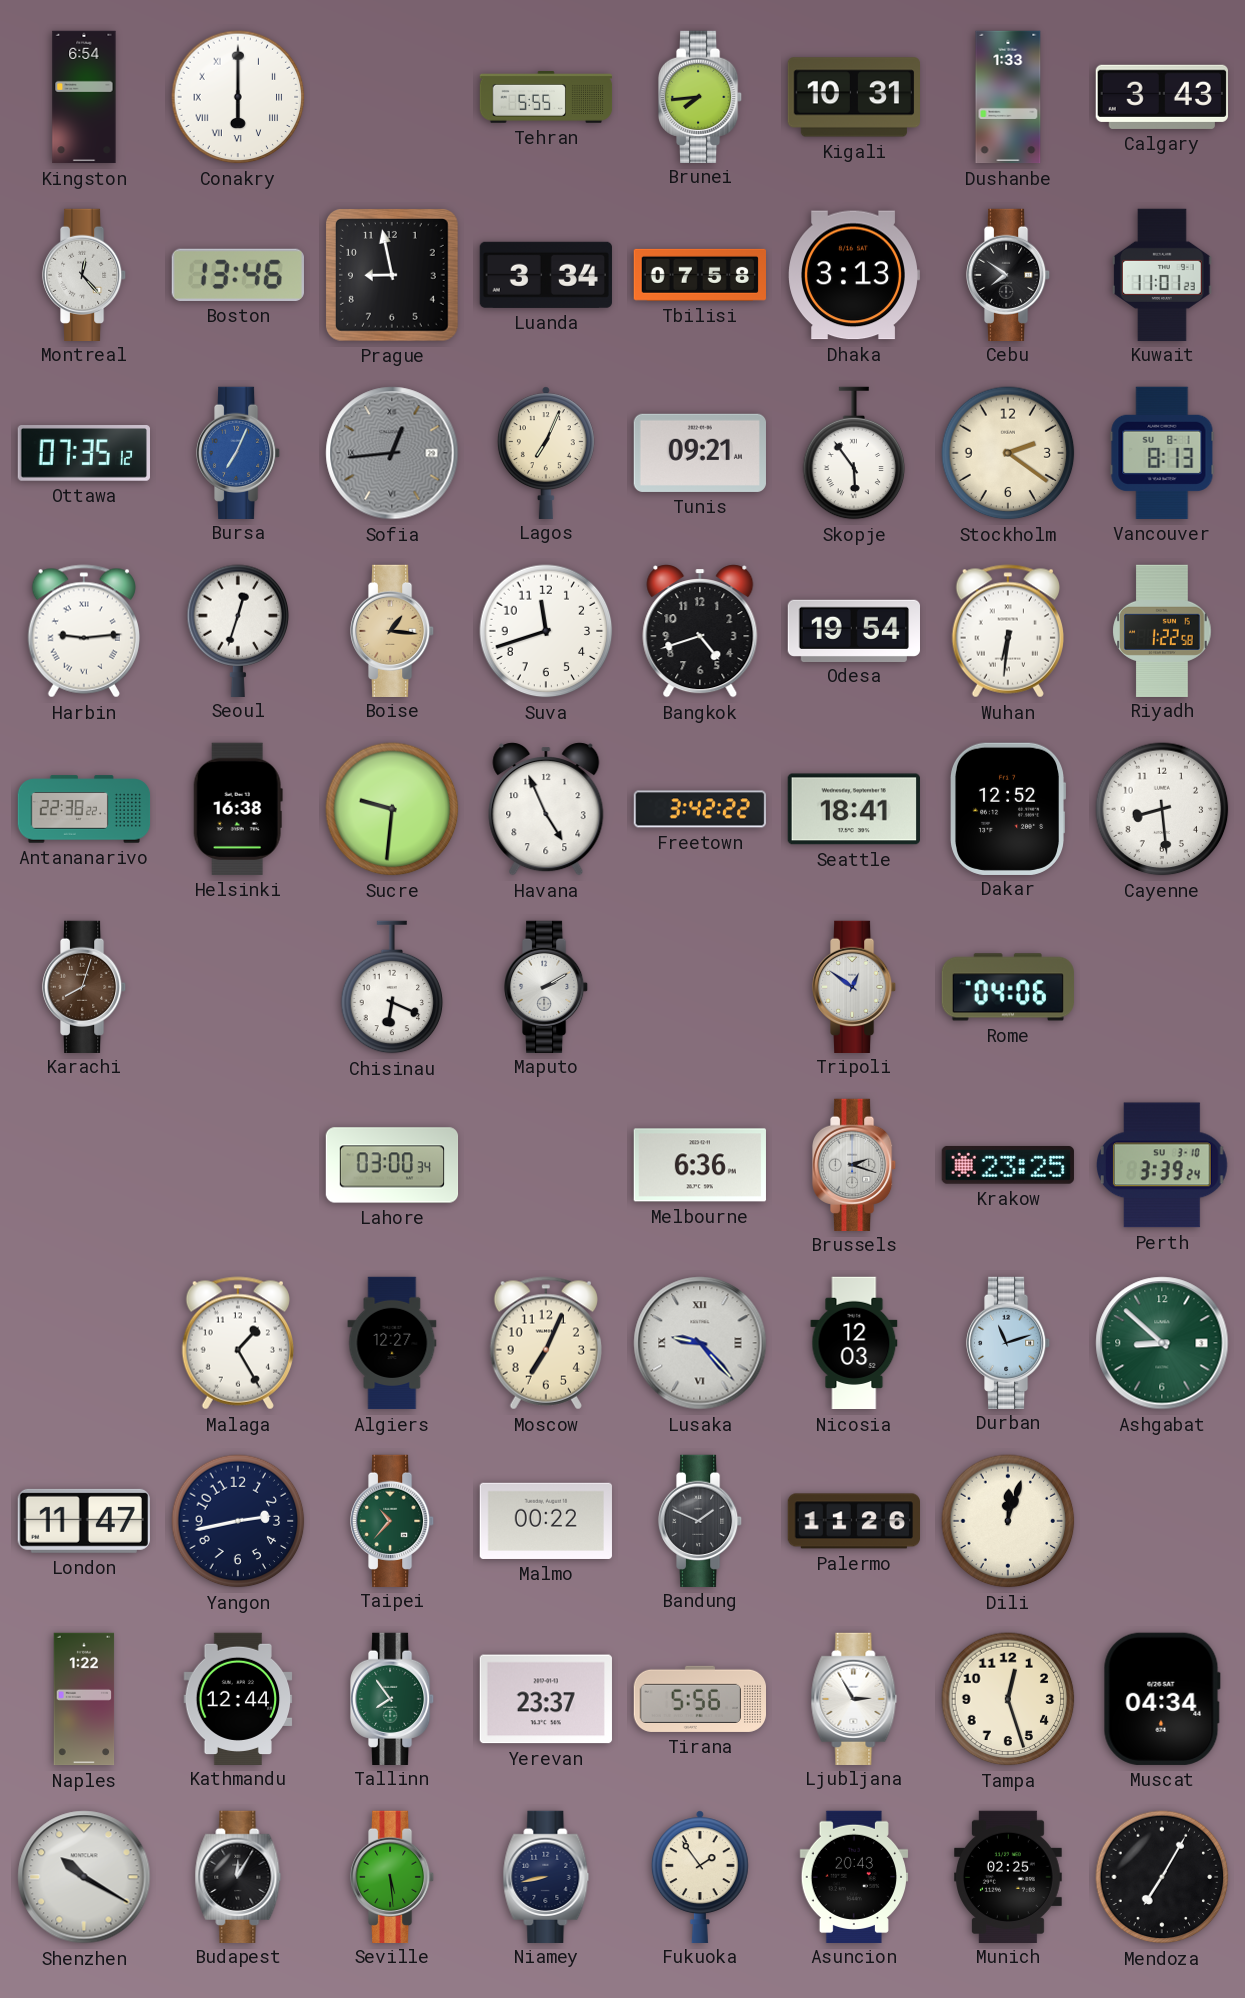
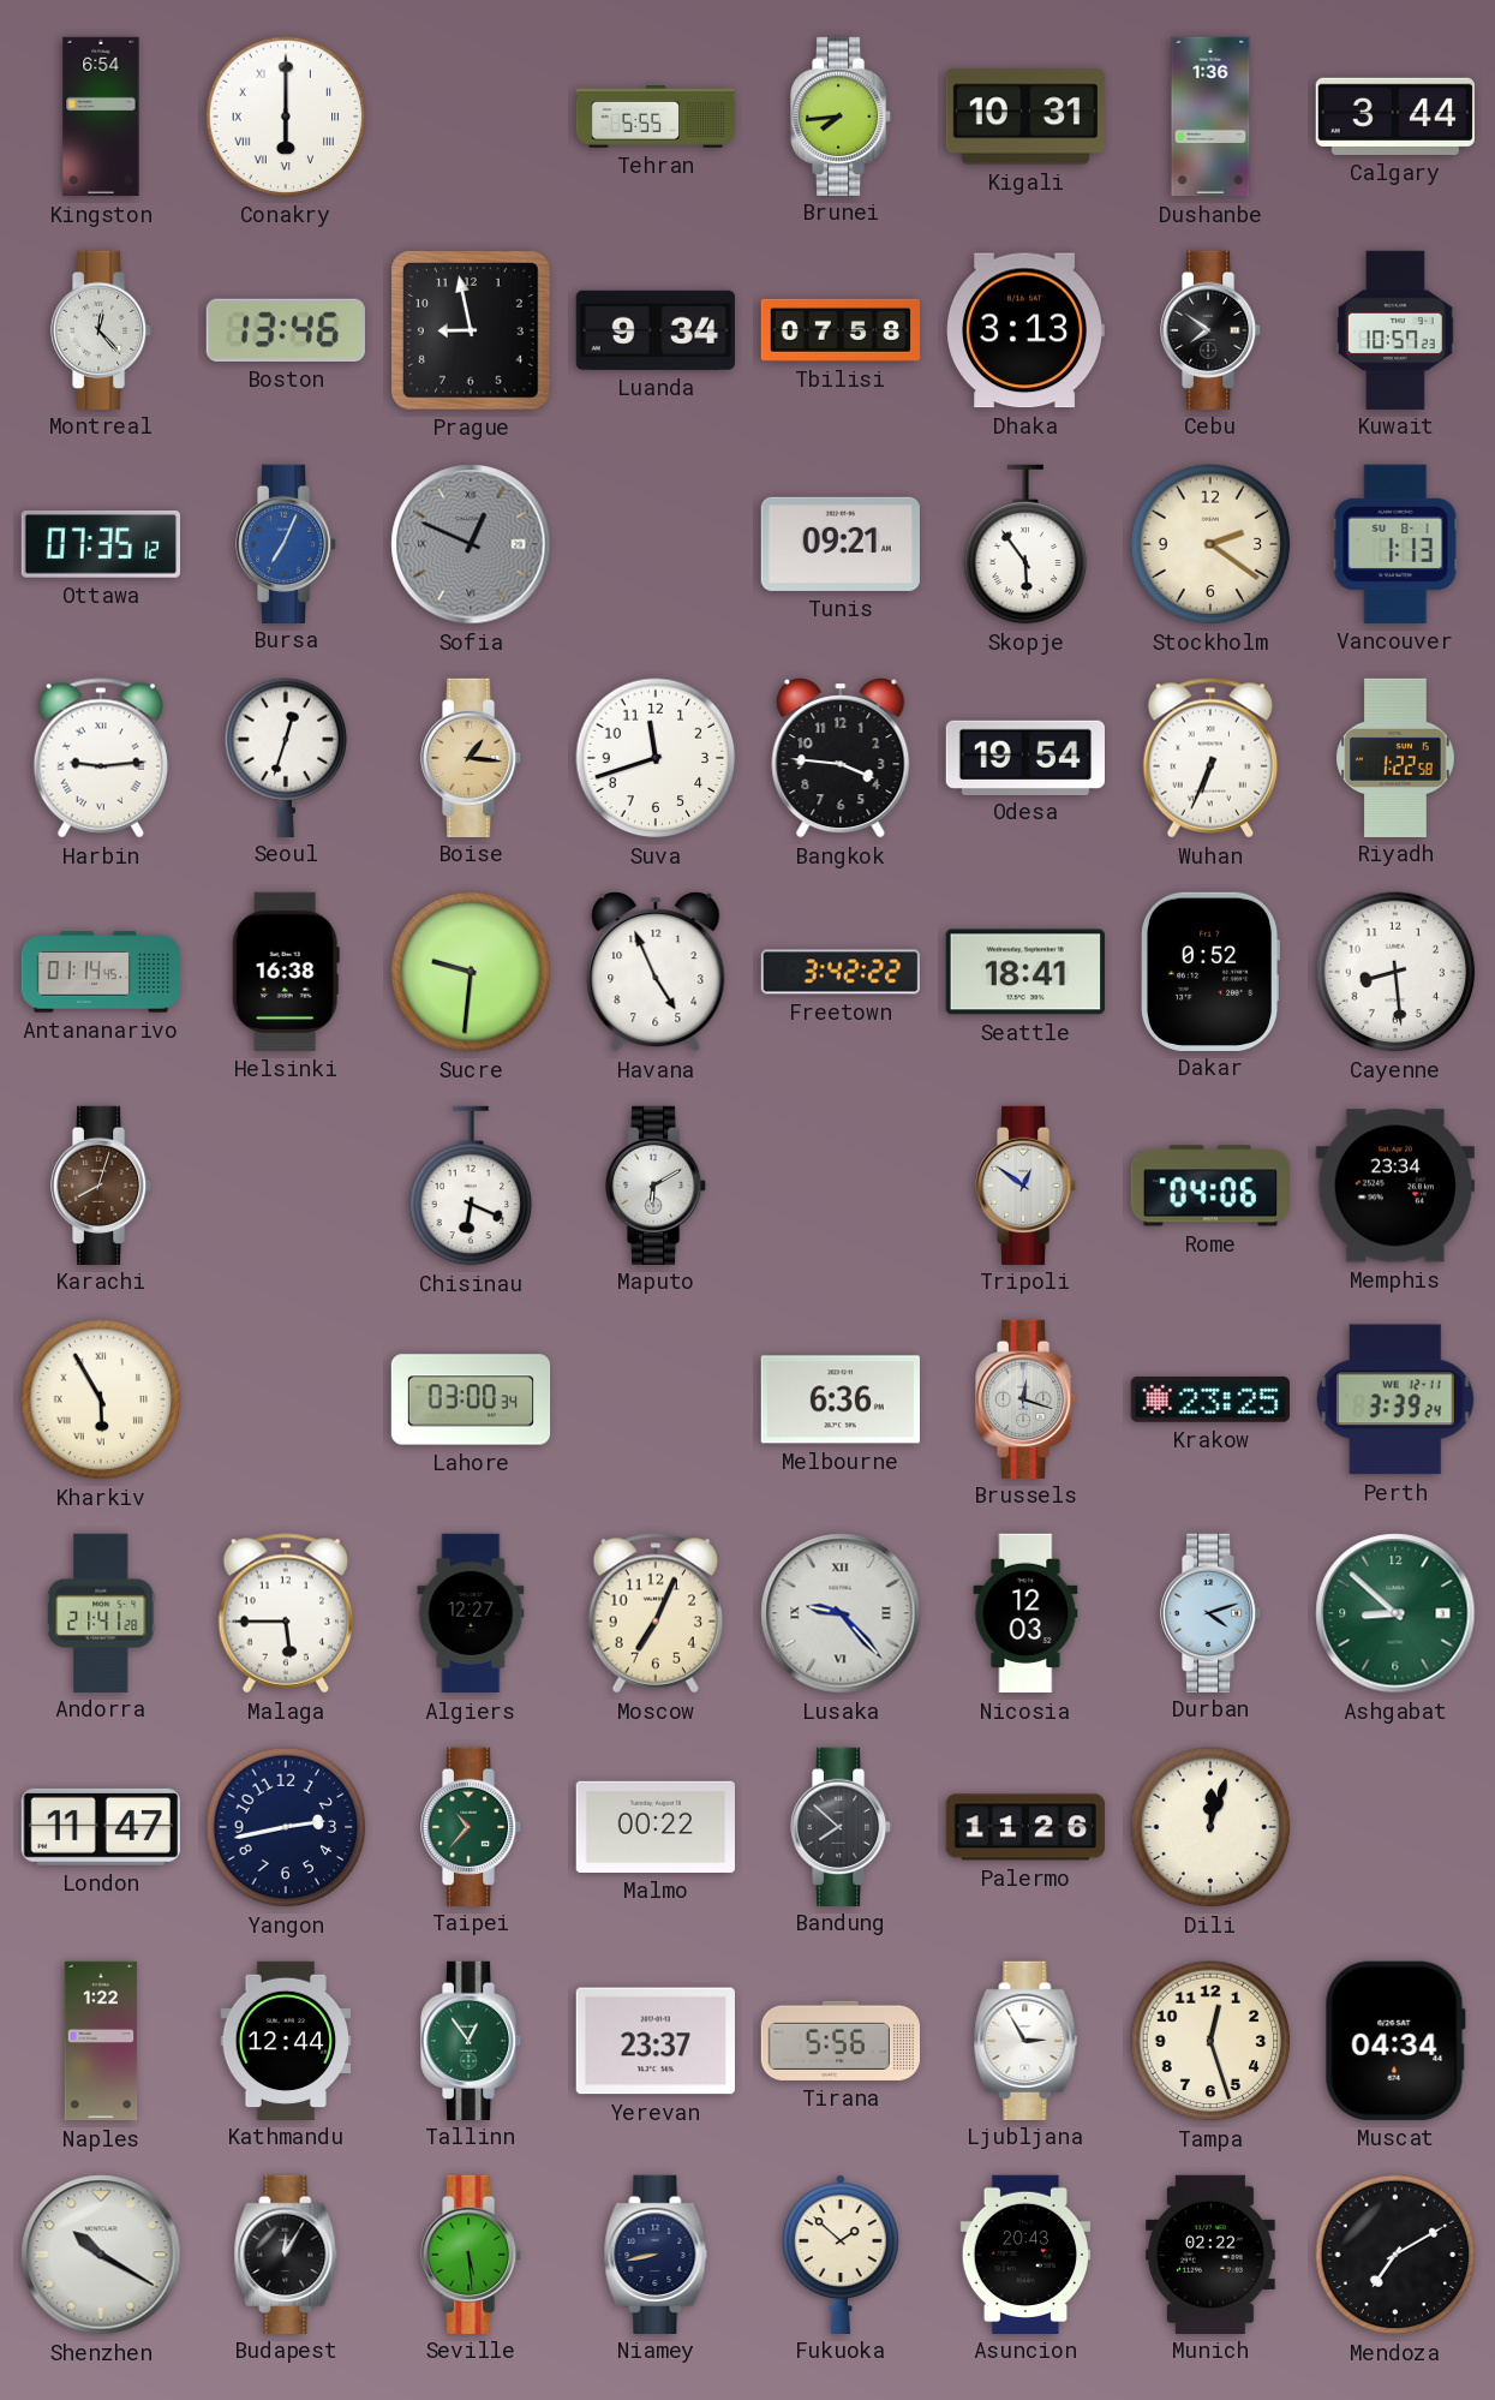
Dushanbe: 1:33 -> 1:36 (1210, 117)
Calgary: 3:43 -> 3:44 (1395, 117)
Luanda: 3:34 -> 9:34 (656, 330)
Kuwait: 11:01 -> 10:57 (1397, 329)
Sofia: 12:44 -> 12:49 (471, 544)
Lagos: 7:04 -> none (546, 452)
Vancouver: 8:13 -> 1:13 (1395, 544)
Bangkok: 4:42 -> 3:46 (841, 758)
Wuhan: 6:31 -> 6:34 (1210, 758)
Antananarivo: 22:38 -> 01:14 (101, 972)
Dakar: 12:52 -> 0:52 (1210, 972)
Maputo: 2:10 -> 6:10 (656, 1184)
Memphis: none -> 23:34 (1395, 1186)
Kharkiv: none -> 5:55 (101, 1399)
Brussels: 2:18 -> 12:18 (1025, 1398)
Perth date: SU 3-10 -> WE 12-11 (1395, 1399)
Andorra: none -> 21:41 (101, 1612)
Malaga: 1:25 -> 5:45 (286, 1613)
Durban: 11:12 -> 4:12 (1210, 1612)
Bandung: 1:49 -> 7:52 (841, 1826)
Tallinn: 7:54 -> 12:54 (471, 2040)
Fukuoka: 1:54 -> 1:52 (841, 2253)
Munich: 02:25 -> 02:22 (1212, 2253)
Mendoza: 7:05 -> 7:10 (1395, 2255)
